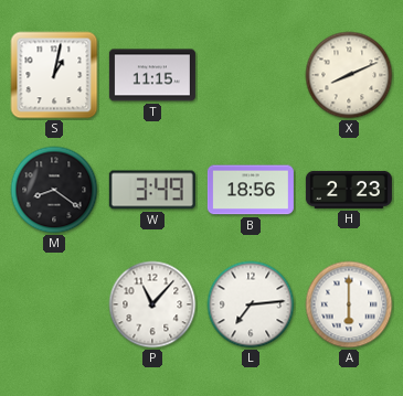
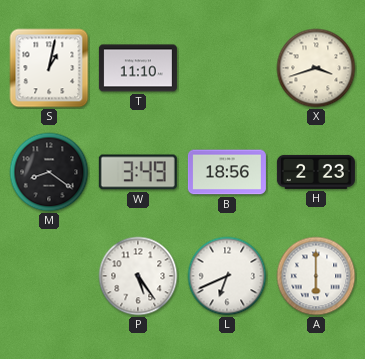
T: 11:15 -> 11:10 (138, 68)
X: 8:11 -> 3:42 (316, 68)
P: 11:07 -> 5:24 (138, 276)
L: 7:14 -> 6:41 (227, 276)
